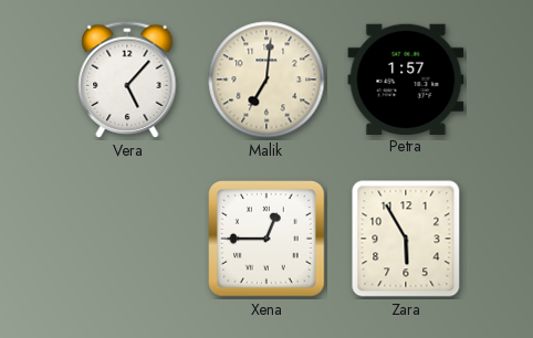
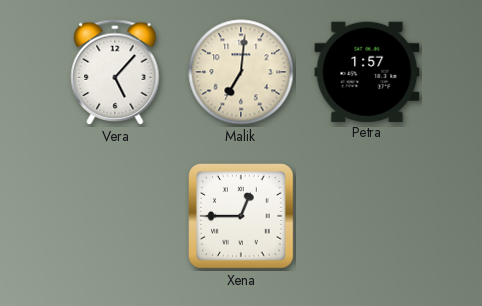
Zara: 5:55 -> none (406, 239)
